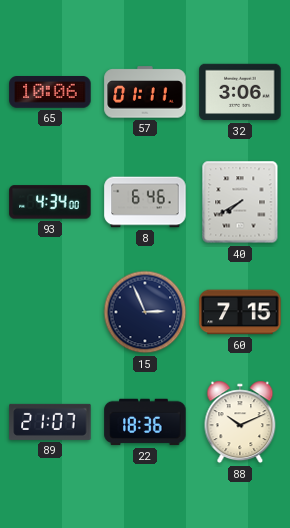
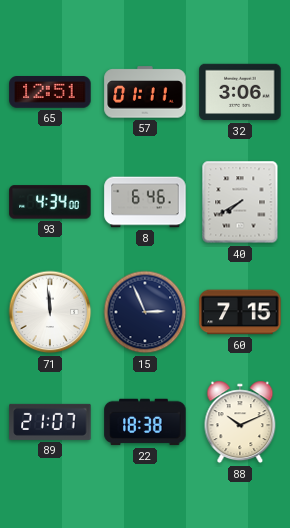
65: 10:06 -> 12:51 (50, 93)
71: none -> 11:59 (50, 312)
22: 18:36 -> 18:38 (145, 422)
